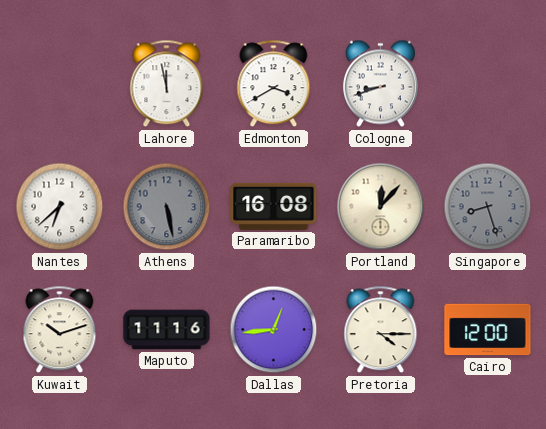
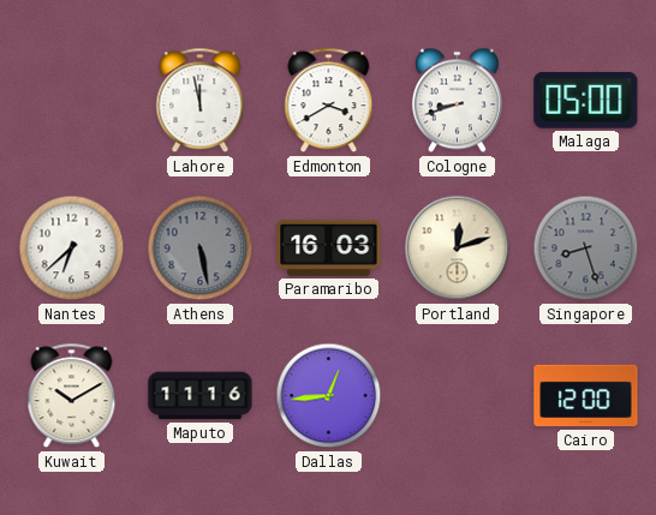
Malaga: none -> 05:00 (586, 100)
Paramaribo: 16:08 -> 16:03 (329, 247)
Portland: 12:07 -> 12:12 (458, 248)
Kuwait: 10:12 -> 10:10 (72, 396)
Pretoria: 4:15 -> none (381, 330)
